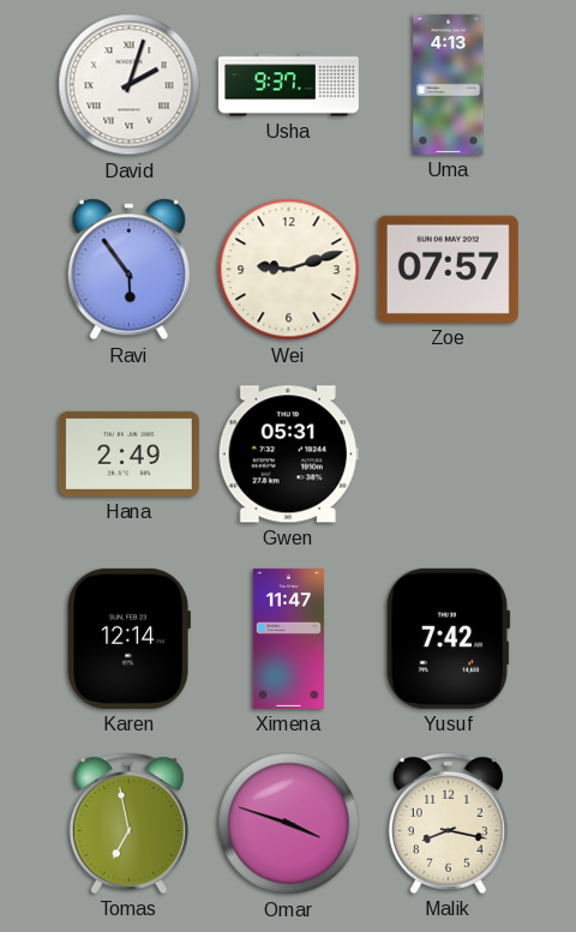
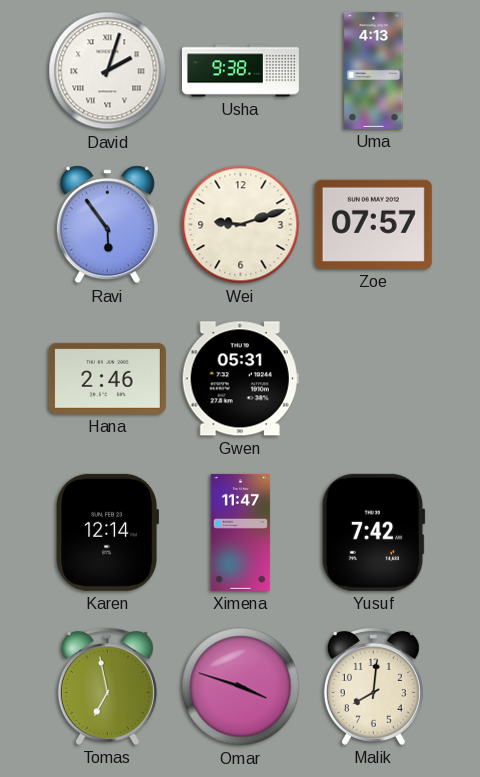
Usha: 9:37 -> 9:38 (240, 71)
Hana: 2:49 -> 2:46 (107, 378)
Malik: 8:17 -> 8:01 (373, 686)
